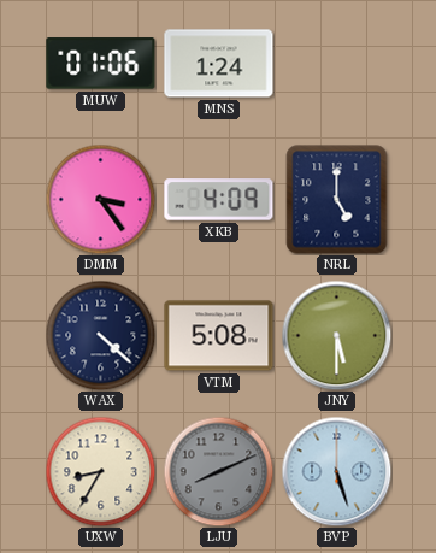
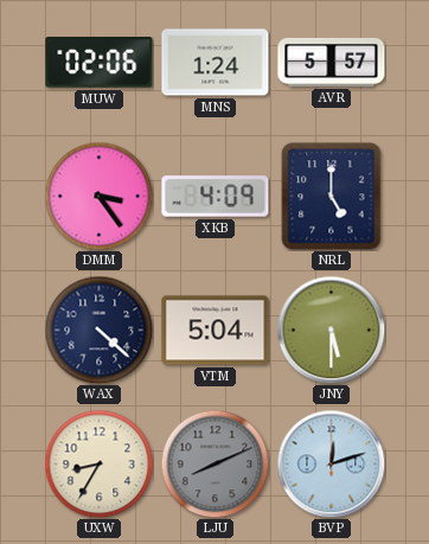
MUW: 01:06 -> 02:06 (100, 63)
AVR: none -> 5:57 (332, 62)
VTM: 5:08 -> 5:04 (216, 331)
BVP: 5:27 -> 12:12 (331, 463)
